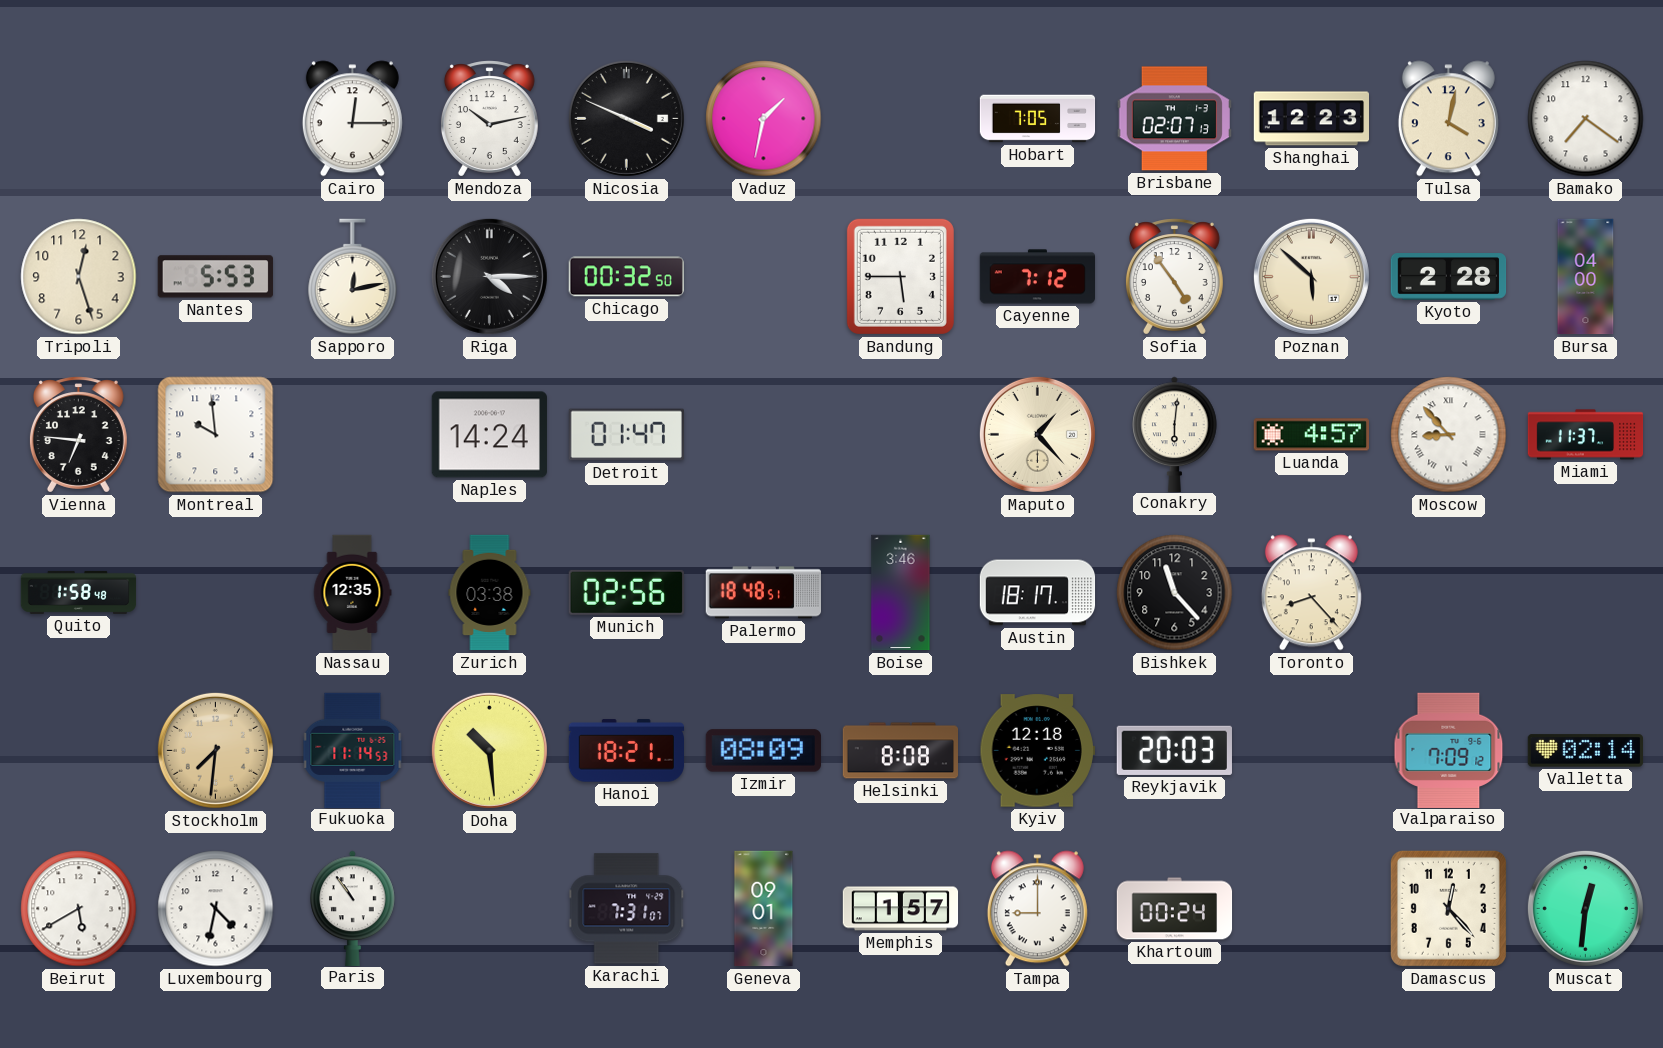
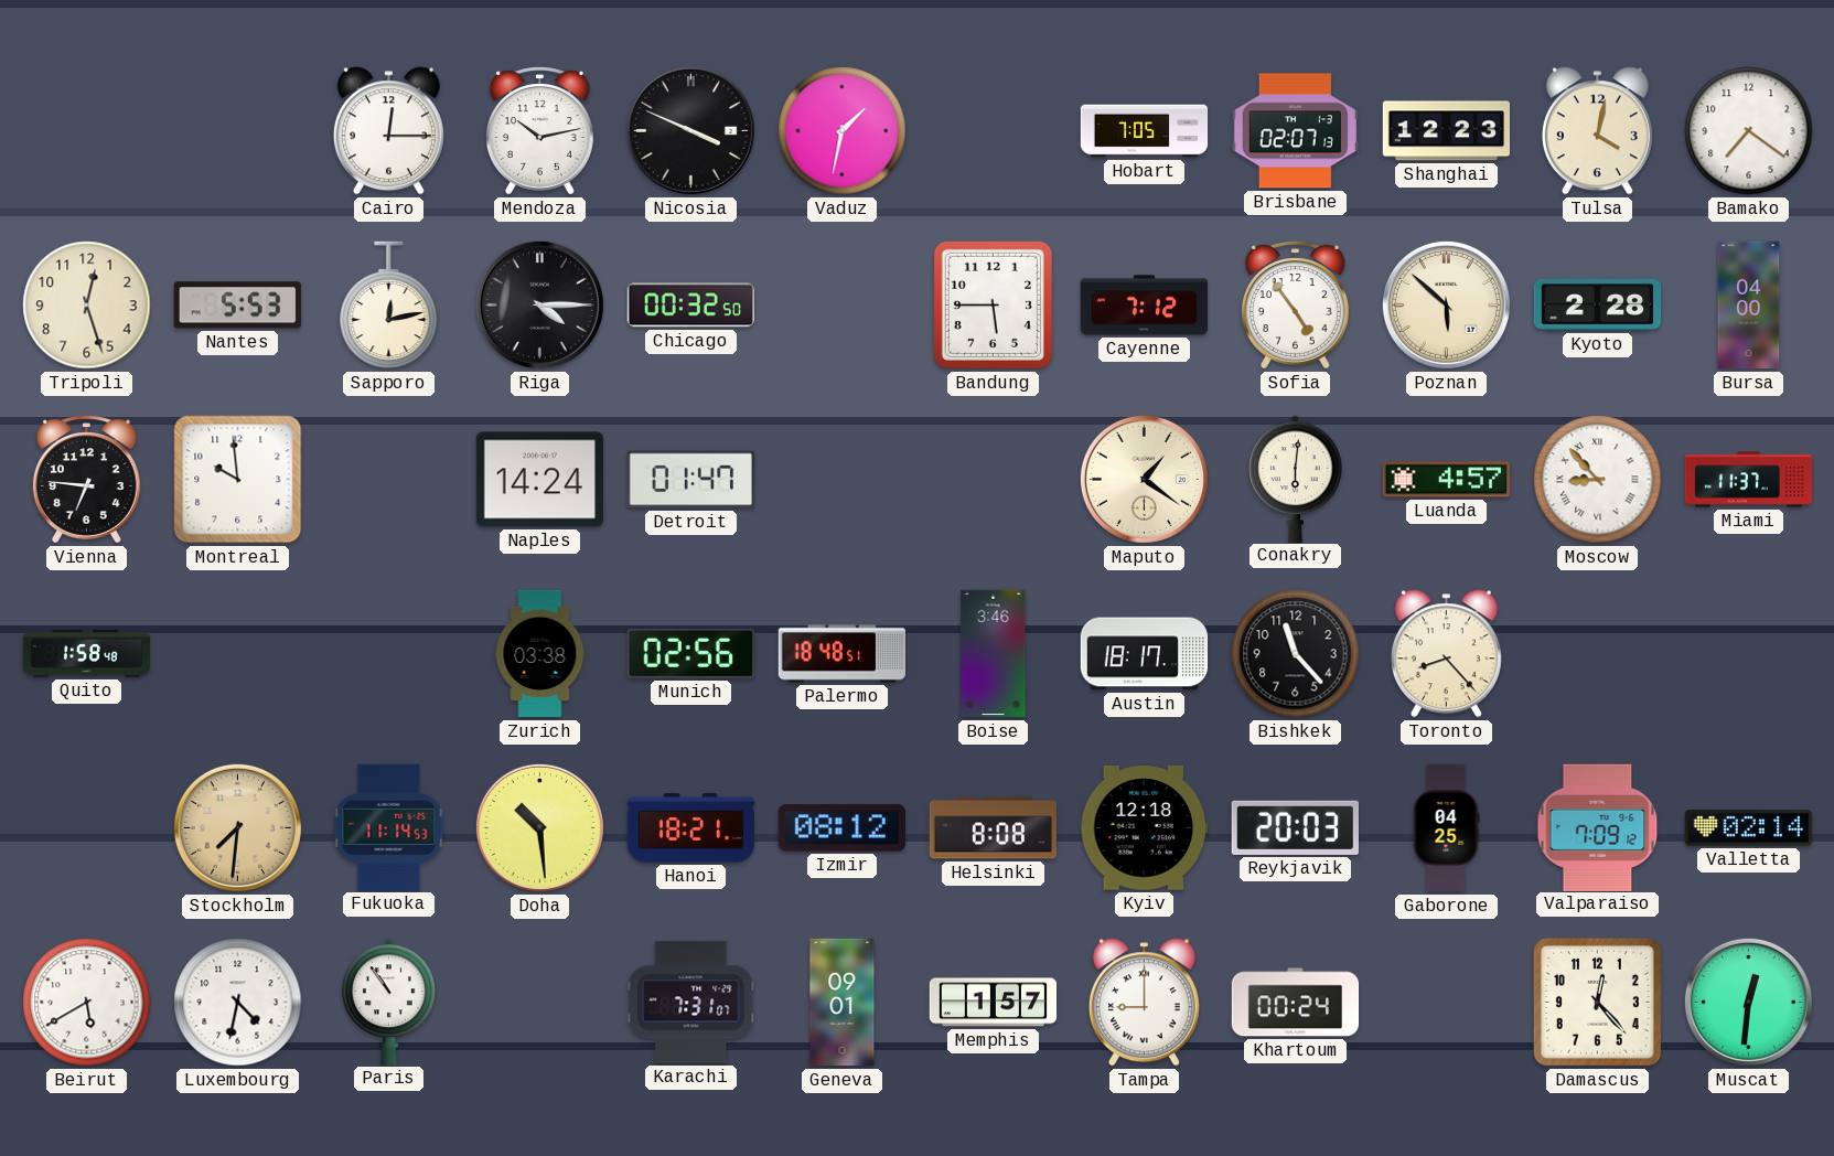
Maputo: 1:23 -> 1:21 (1144, 479)
Nassau: 12:35 -> none (352, 593)
Izmir: 08:09 -> 08:12 (841, 828)
Gaborone: none -> 04:25 (1447, 828)
